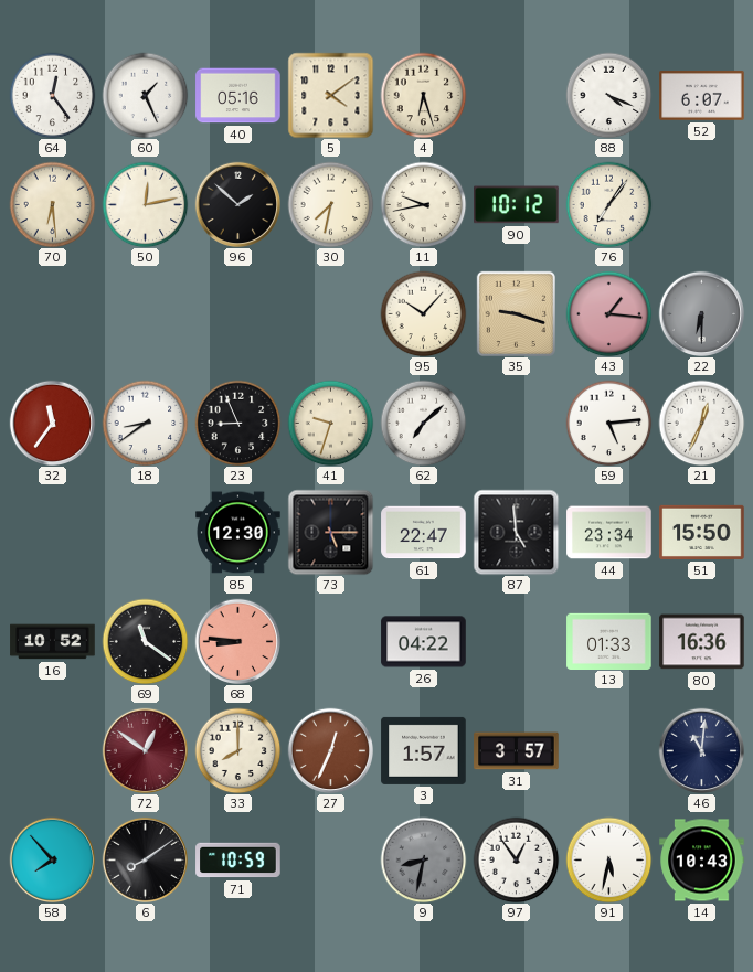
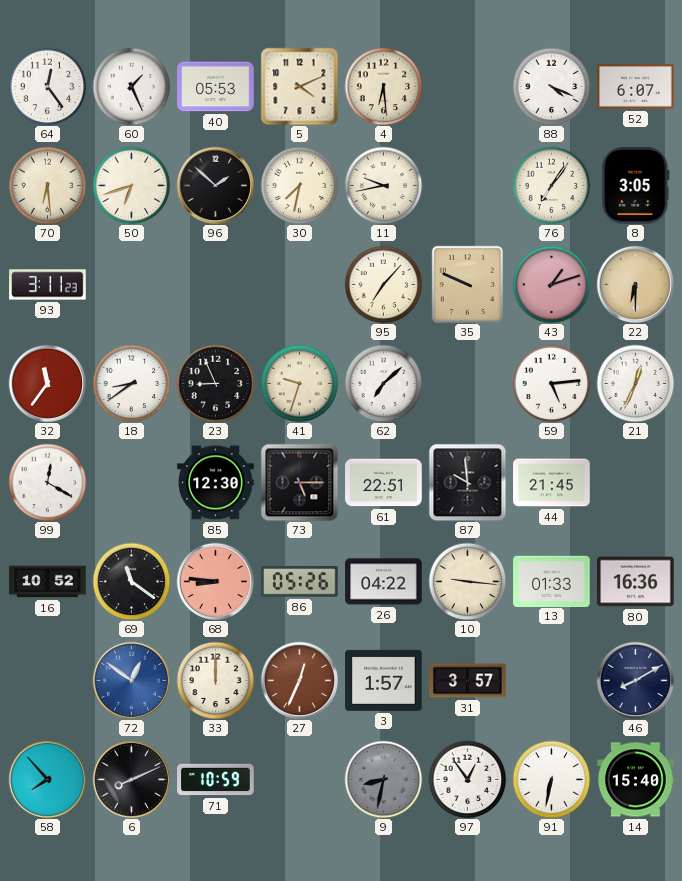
40: 05:16 -> 05:53 (216, 87)
5: 4:09 -> 4:11 (299, 86)
4: 6:27 -> 6:29 (383, 86)
50: 12:13 -> 6:42 (131, 185)
90: 10:12 -> none (517, 205)
8: none -> 3:05 (636, 186)
93: none -> 3:11 (48, 285)
95: 10:07 -> 7:07 (383, 284)
35: 9:18 -> 9:49 (467, 284)
43: 1:16 -> 1:12 (551, 284)
22 dial: grey -> champagne (635, 284)
99: none -> 12:20 (47, 482)
61: 22:47 -> 22:51 (384, 483)
87: 4:59 -> 9:59 (467, 482)
44: 23:34 -> 21:45 (552, 483)
51: 15:50 -> none (702, 532)
86: none -> 05:26 (300, 582)
10: none -> 9:16 (467, 581)
72 dial: burgundy -> blue (131, 680)
33: 8:00 -> 12:00 (215, 680)
46: 11:01 -> 8:10 (635, 680)
6: 8:09 -> 8:11 (131, 779)
91: 5:32 -> 6:32 (551, 779)
14: 10:43 -> 15:40 (636, 780)
